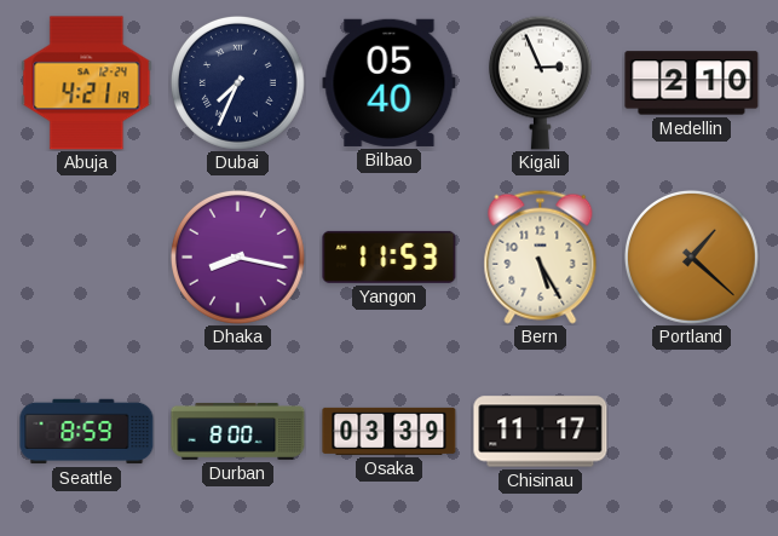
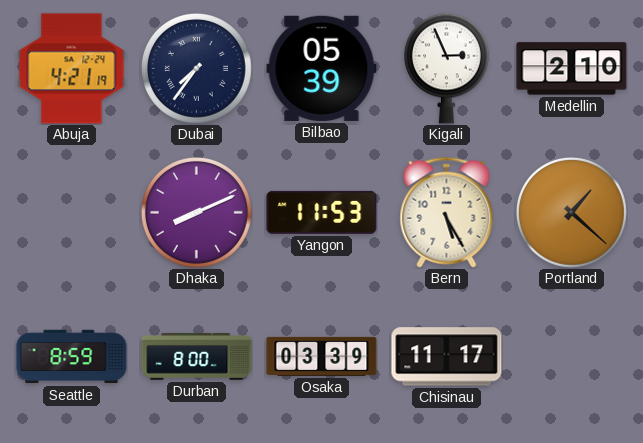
Dubai: 7:34 -> 7:36 (196, 68)
Bilbao: 05:40 -> 05:39 (322, 68)
Dhaka: 8:17 -> 8:11 (196, 212)
